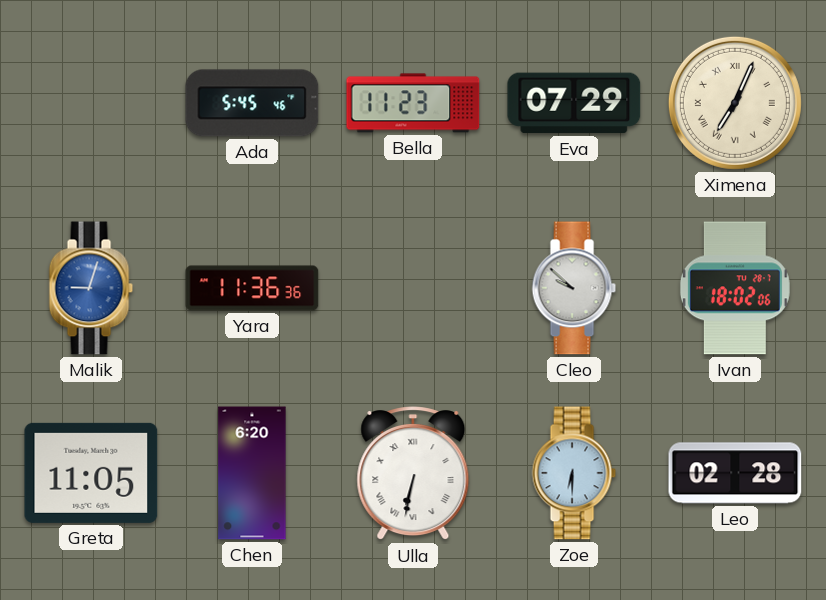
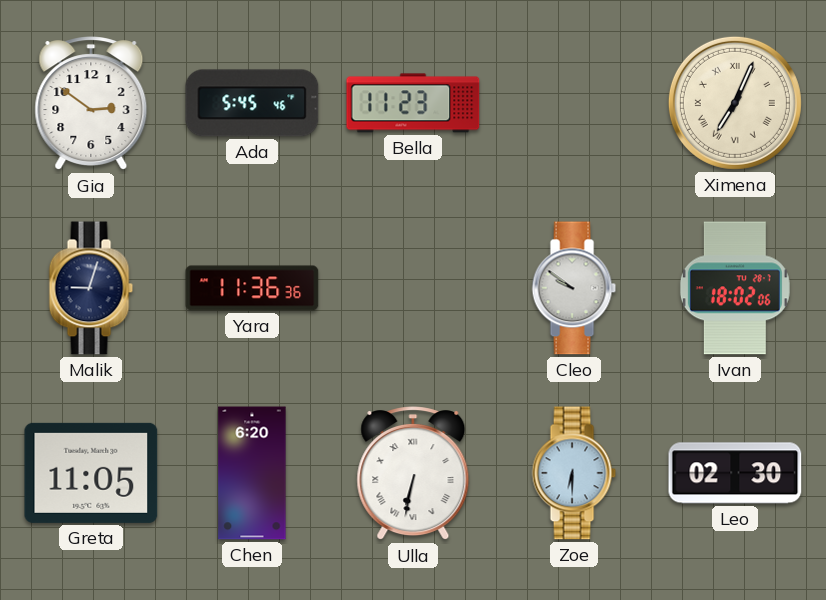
Gia: none -> 2:51 (91, 104)
Eva: 07:29 -> none (574, 103)
Malik dial: blue -> navy (91, 288)
Cleo: 9:52 -> 9:51 (574, 288)
Leo: 02:28 -> 02:30 (735, 473)
